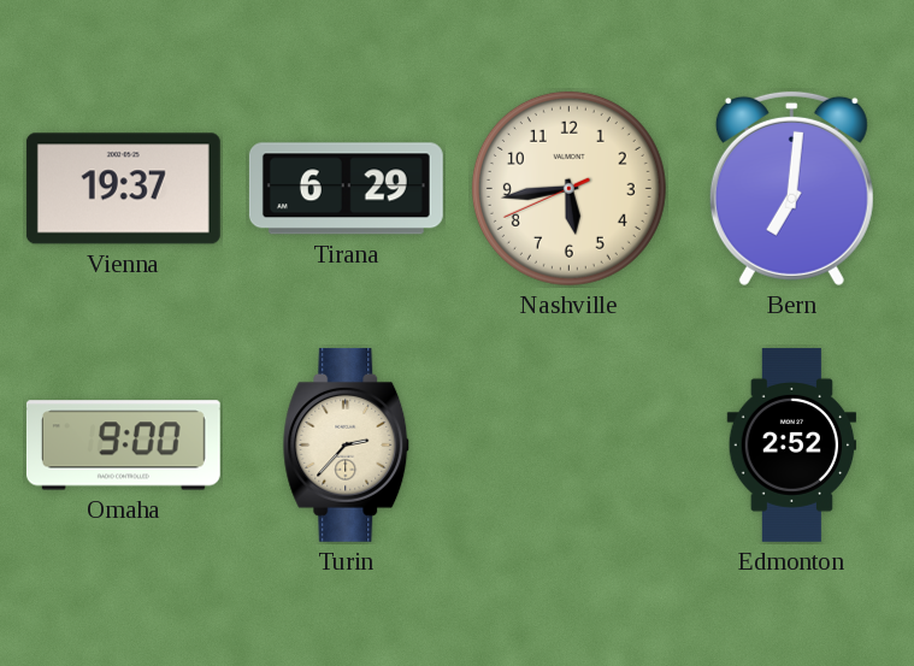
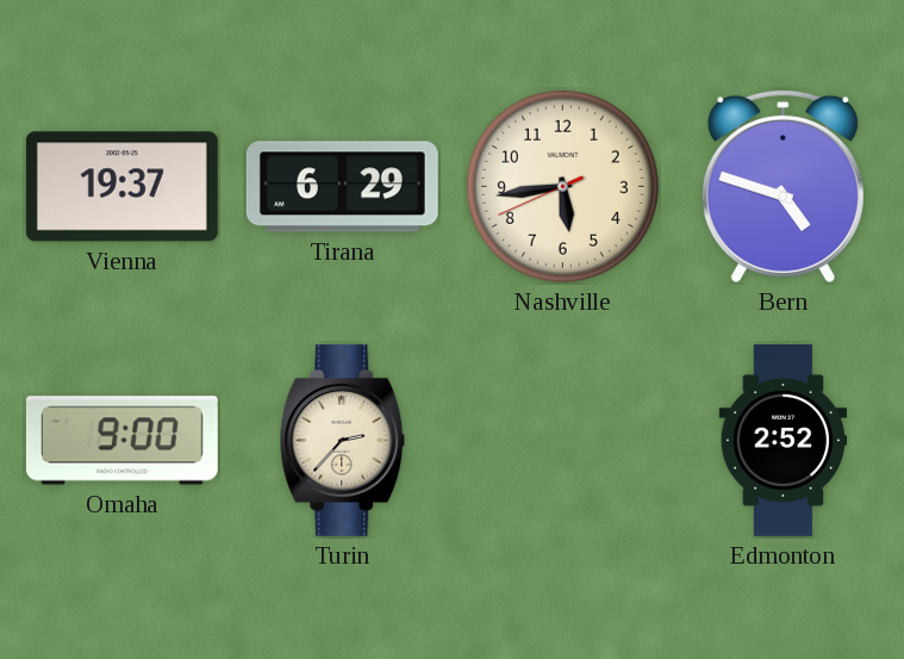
Bern: 7:01 -> 4:48 (783, 186)
